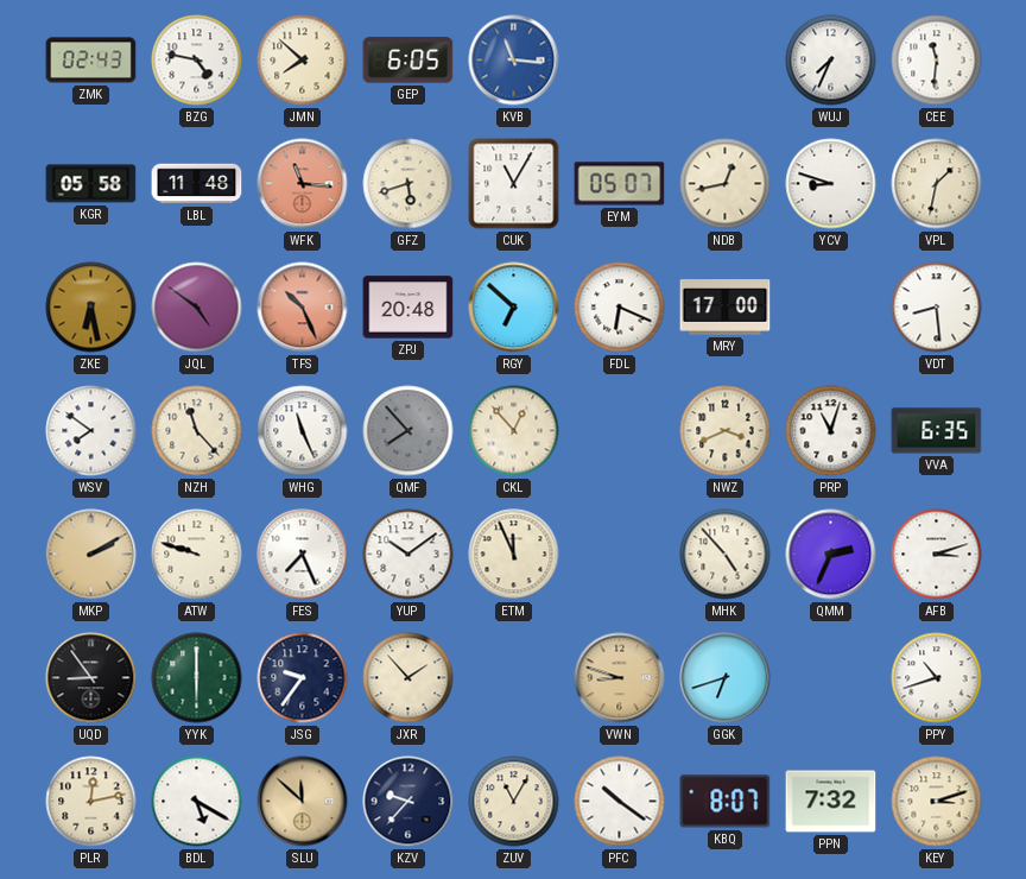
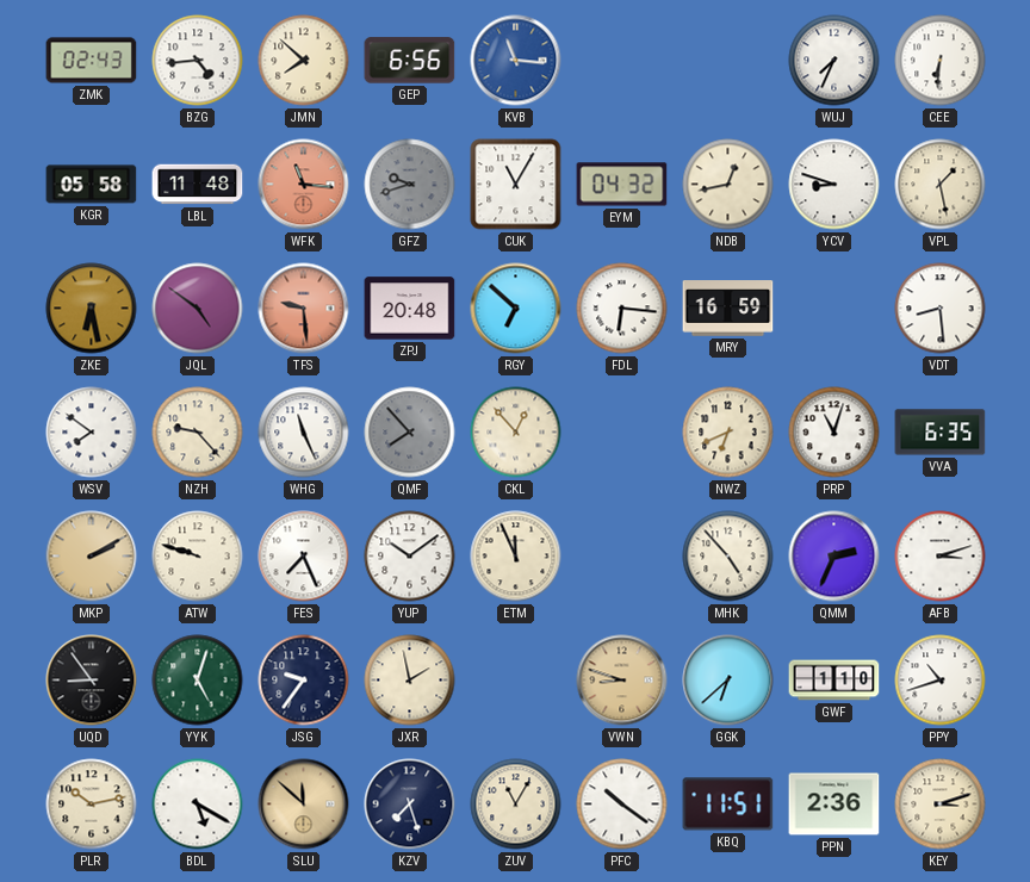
BZG: 4:47 -> 4:44 (198, 61)
GEP: 6:05 -> 6:56 (410, 61)
CEE: 11:31 -> 6:31 (941, 61)
GFZ: 5:42 -> 9:42 (410, 185)
GFZ dial: cream -> grey (410, 185)
EYM: 05:07 -> 04:32 (622, 185)
VPL: 1:32 -> 1:28 (941, 185)
TFS: 10:26 -> 9:29 (304, 309)
FDL: 6:19 -> 6:16 (622, 309)
MRY: 17:00 -> 16:59 (728, 309)
NZH: 11:23 -> 9:23 (198, 433)
NWZ: 3:41 -> 6:41 (728, 433)
YYK: 6:00 -> 5:03 (198, 681)
JXR: 1:53 -> 1:58 (410, 681)
GGK: 6:42 -> 6:38 (728, 681)
GWF: none -> 1:10 (834, 681)
PLR: 12:13 -> 10:13 (92, 805)
KZV: 9:37 -> 7:27 (410, 805)
KBQ: 8:07 -> 11:51 (728, 805)
PPN: 7:32 -> 2:36 (834, 805)
